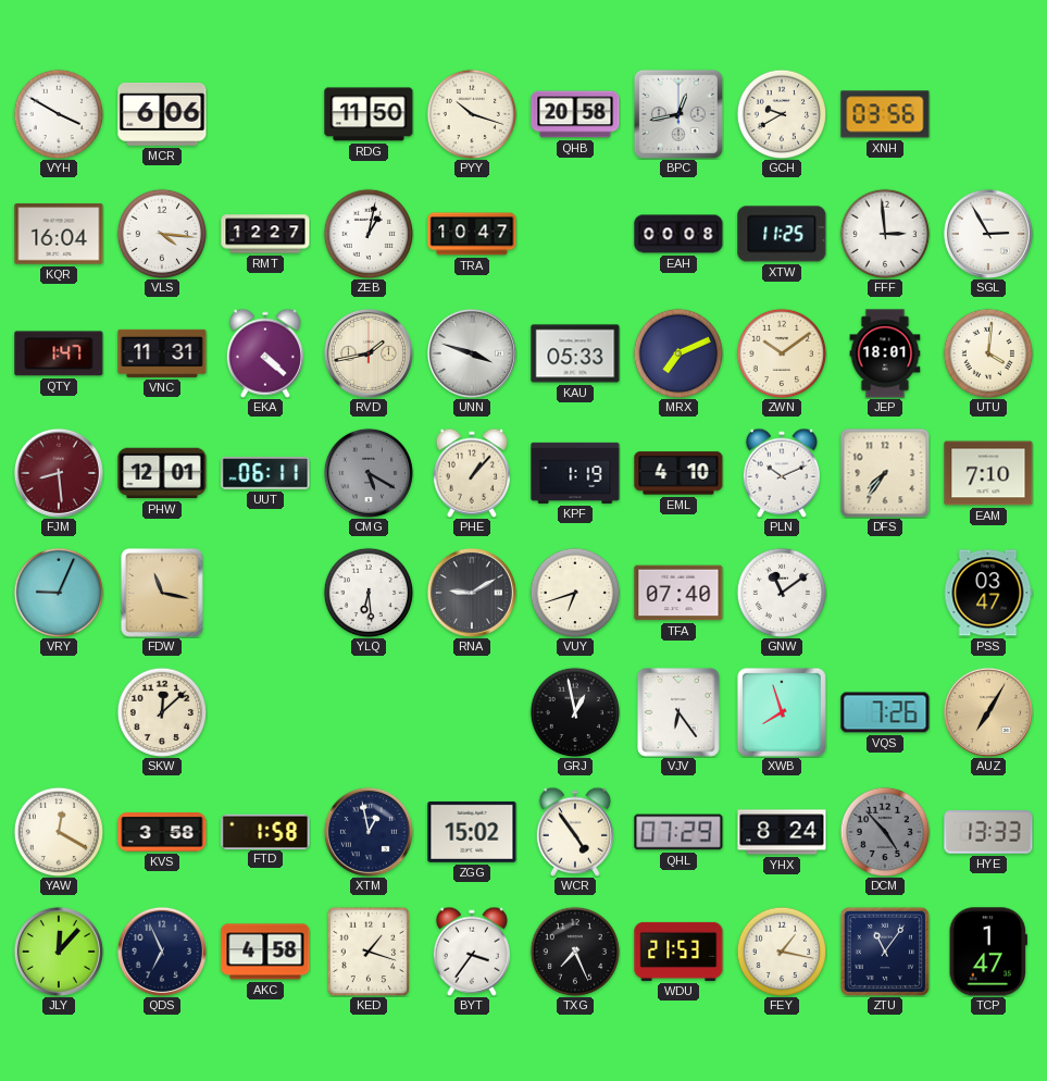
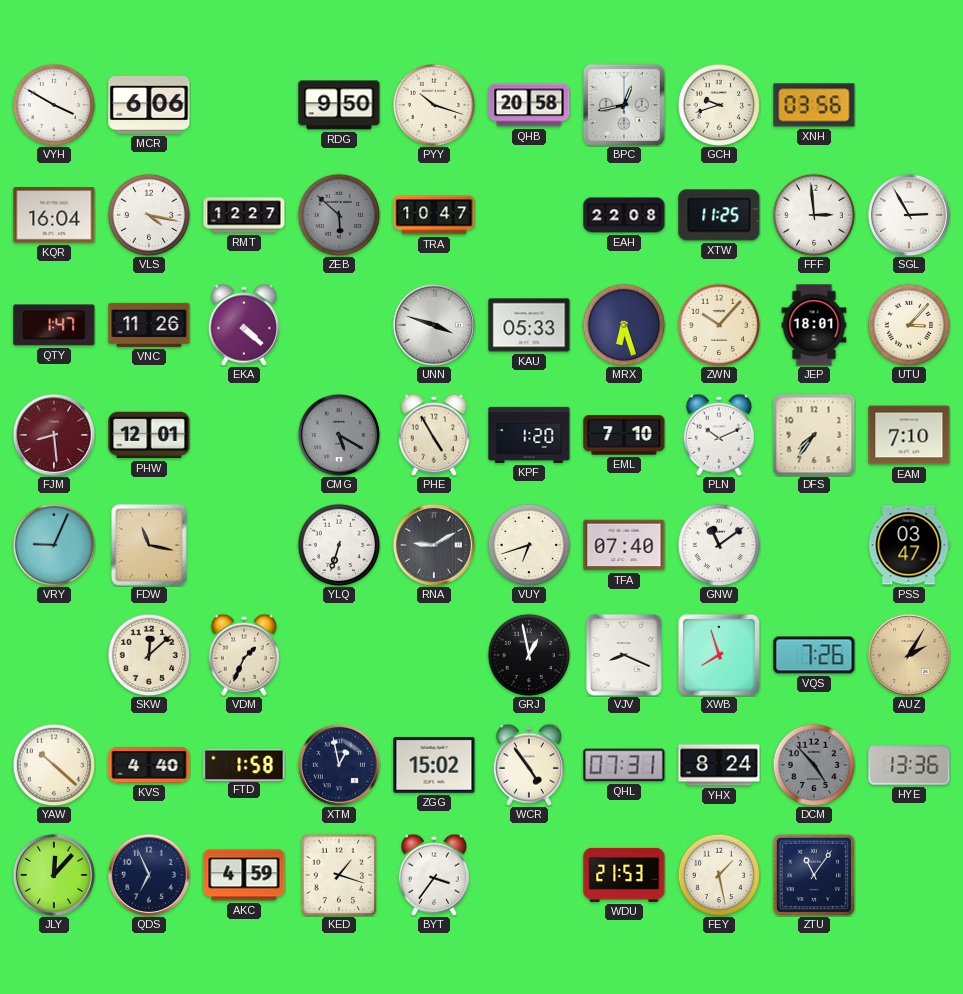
RDG: 11:50 -> 9:50 (339, 105)
GCH: 9:40 -> 9:42 (719, 105)
VLS: 4:16 -> 4:17 (149, 215)
ZEB: 1:02 -> 5:52 (339, 215)
ZEB dial: white -> grey (339, 215)
EAH: 00:08 -> 22:08 (624, 215)
VNC: 11:31 -> 11:26 (149, 325)
RVD: 1:43 -> none (369, 353)
MRX: 7:11 -> 6:27 (624, 325)
ZWN: 10:09 -> 10:07 (719, 325)
UTU: 4:01 -> 3:07 (909, 325)
UUT: 06:11 -> none (265, 473)
PHE: 1:07 -> 4:55 (433, 435)
KPF: 1:19 -> 1:20 (529, 435)
EML: 4:10 -> 7:10 (624, 435)
YLQ: 6:29 -> 6:33 (339, 545)
VDM: none -> 1:34 (243, 655)
VJV: 6:24 -> 8:19 (624, 655)
AUZ: 7:05 -> 2:05 (909, 655)
YAW: 12:20 -> 10:22 (54, 765)
KVS: 3:58 -> 4:40 (149, 766)
QHL: 07:29 -> 07:31 (624, 765)
HYE: 13:33 -> 13:36 (909, 765)
AKC: 4:58 -> 4:59 (244, 875)
TXG: 7:26 -> none (575, 952)
FEY: 1:17 -> 1:28 (719, 875)
TCP: 1:47 -> none (988, 952)
